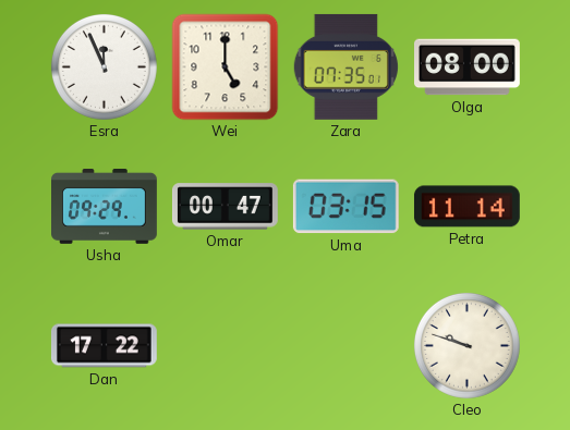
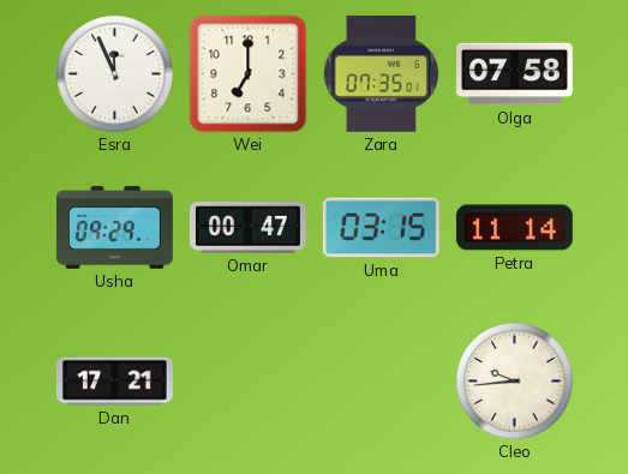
Wei: 5:00 -> 7:00 (249, 74)
Olga: 08:00 -> 07:58 (515, 74)
Dan: 17:22 -> 17:21 (114, 382)
Cleo: 9:48 -> 9:44 (514, 380)
